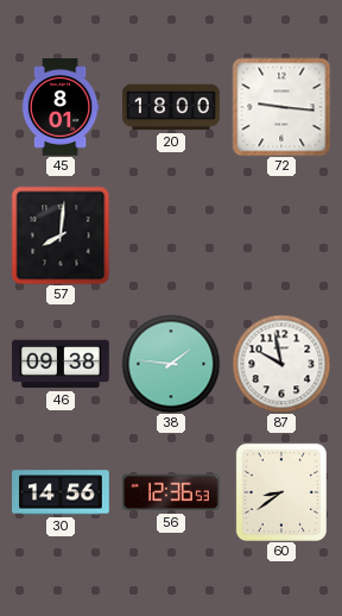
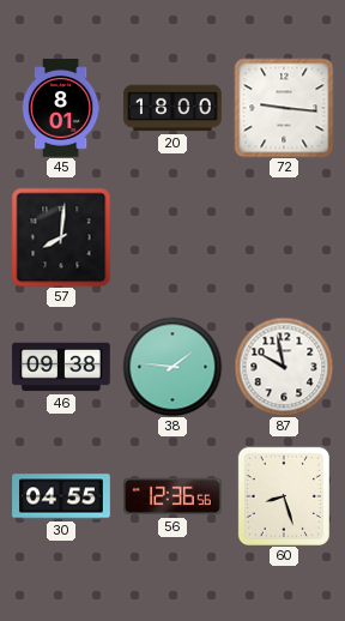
30: 14:56 -> 04:55 (61, 496)
56: 12:36:53 -> 12:36:56 (174, 496)
60: 8:39 -> 8:27 (284, 496)
